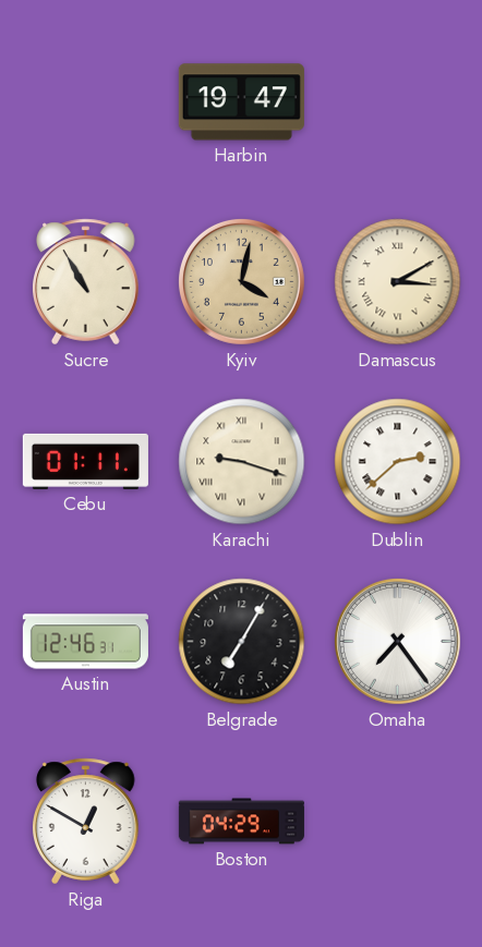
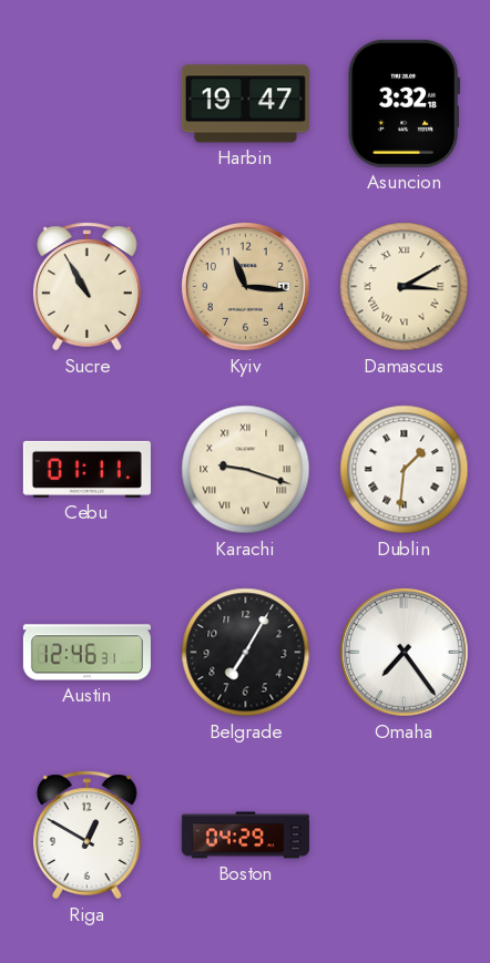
Asuncion: none -> 3:32 (404, 103)
Kyiv: 4:02 -> 11:16 (245, 286)
Dublin: 2:38 -> 1:31 (405, 470)
